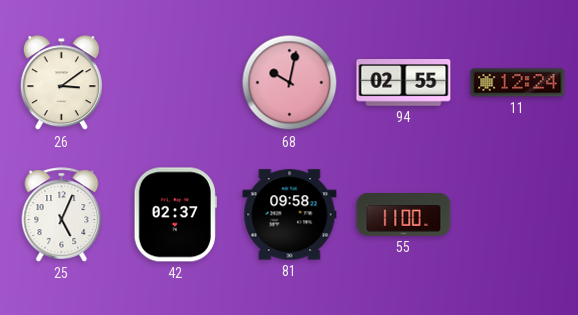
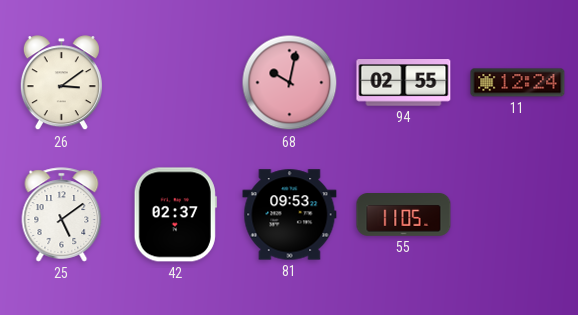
25: 5:04 -> 5:09 (62, 215)
81: 09:58 -> 09:53 (290, 215)
55: 11:00 -> 11:05 (404, 215)
